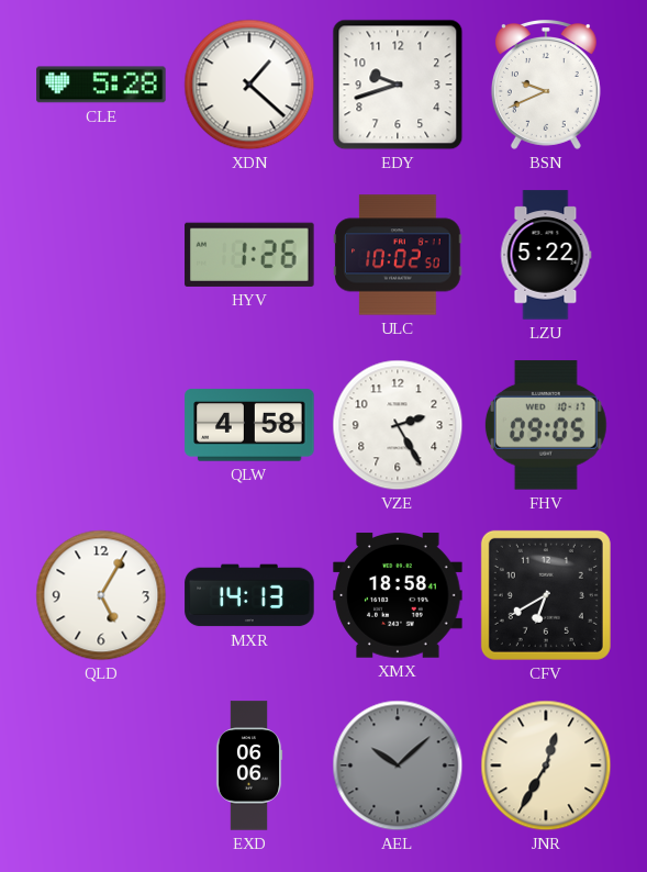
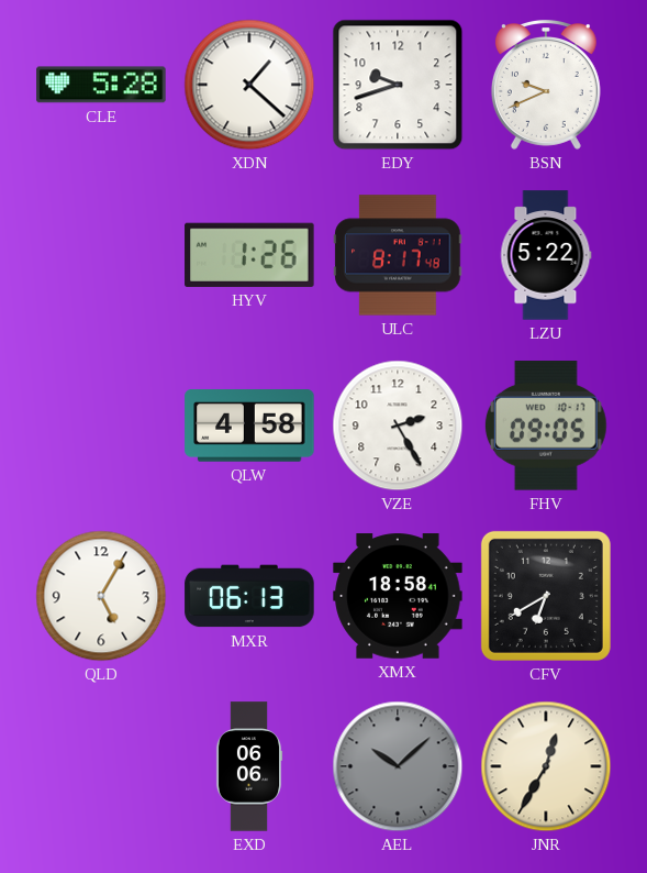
ULC: 10:02 -> 8:17 (398, 255)
MXR: 14:13 -> 06:13 (249, 596)
